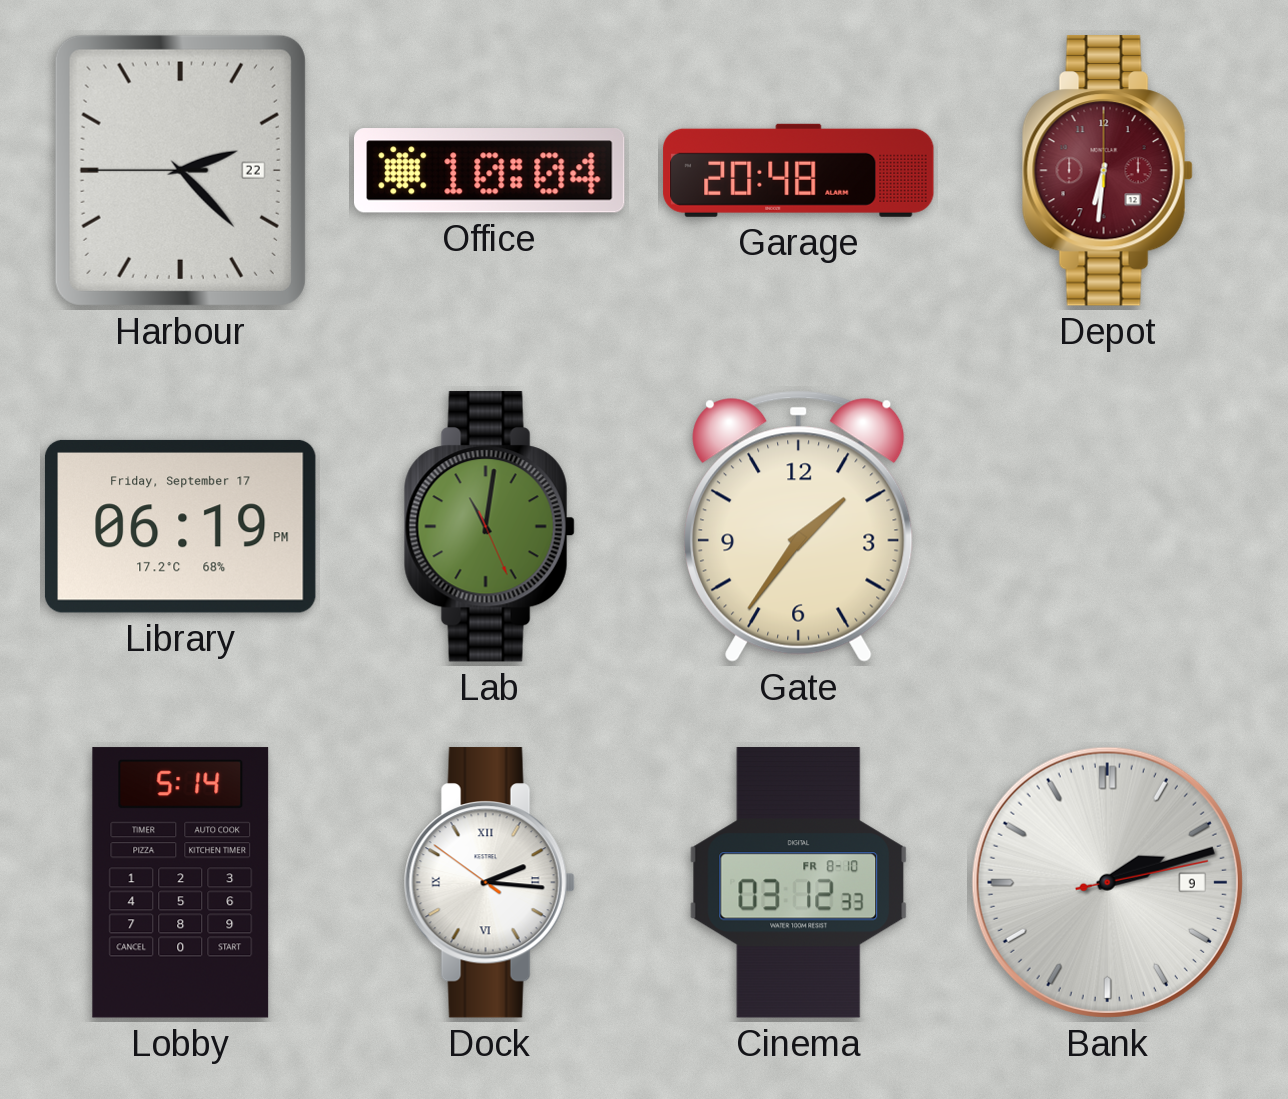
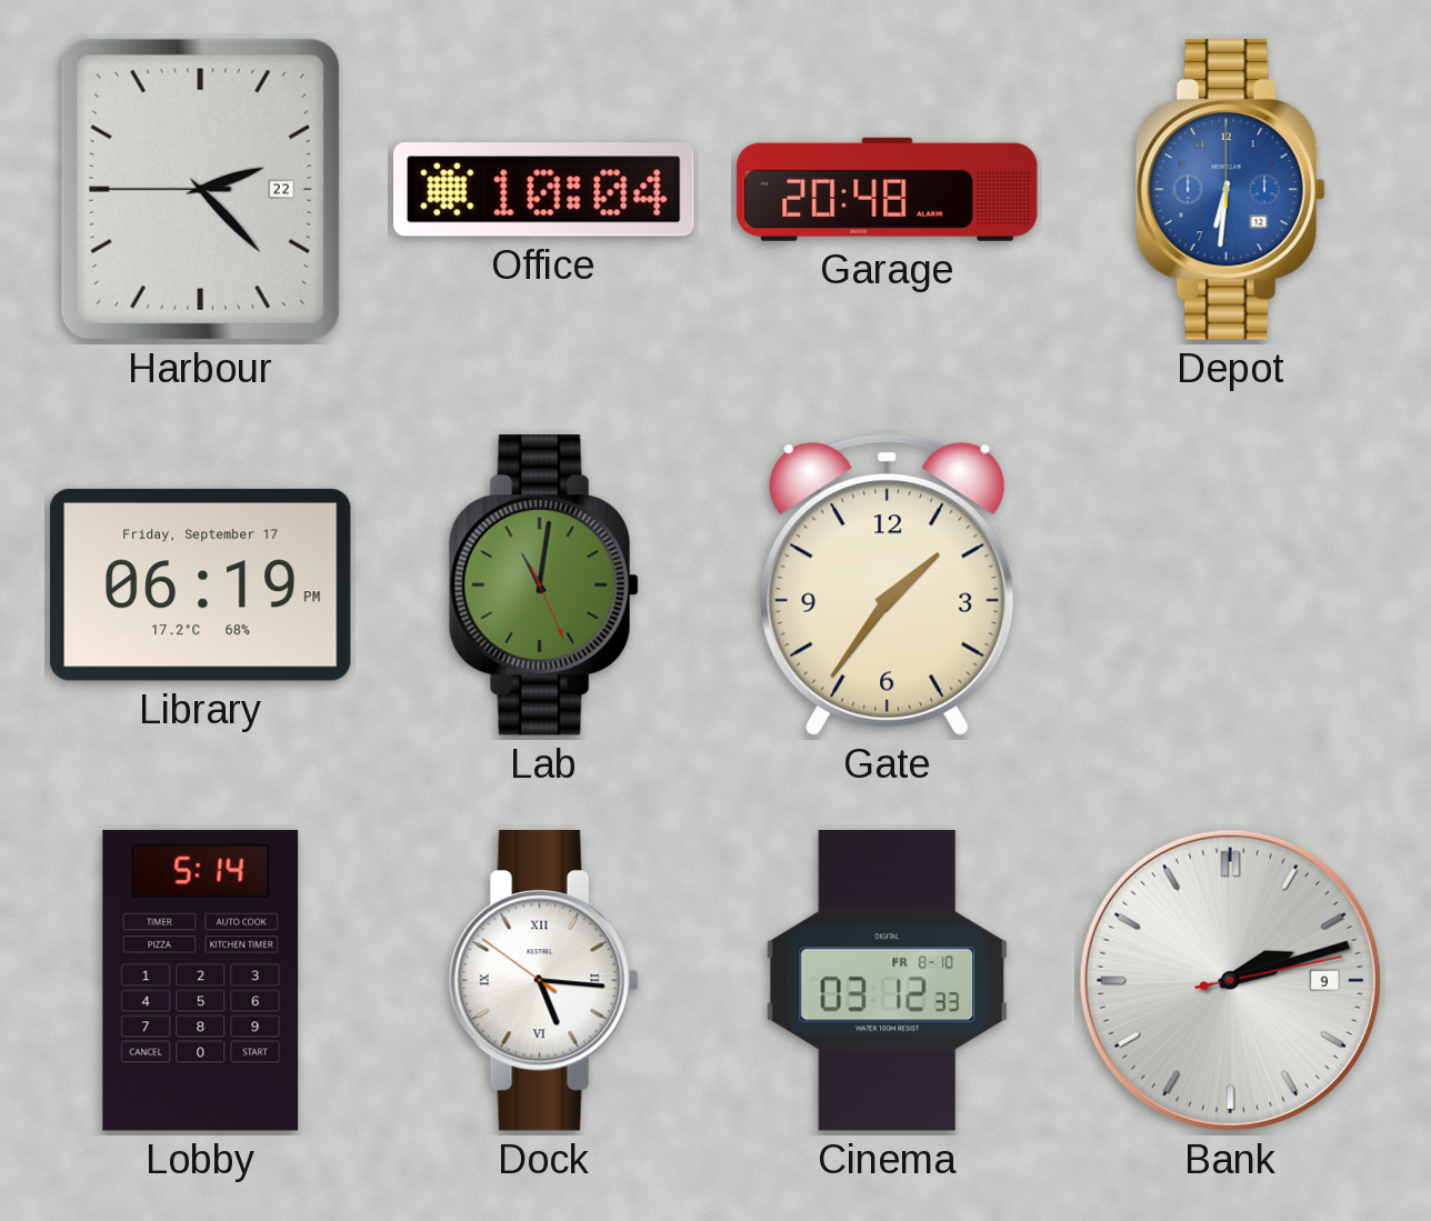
Depot dial: burgundy -> blue (1230, 190)
Dock: 2:15 -> 5:15 (543, 981)
